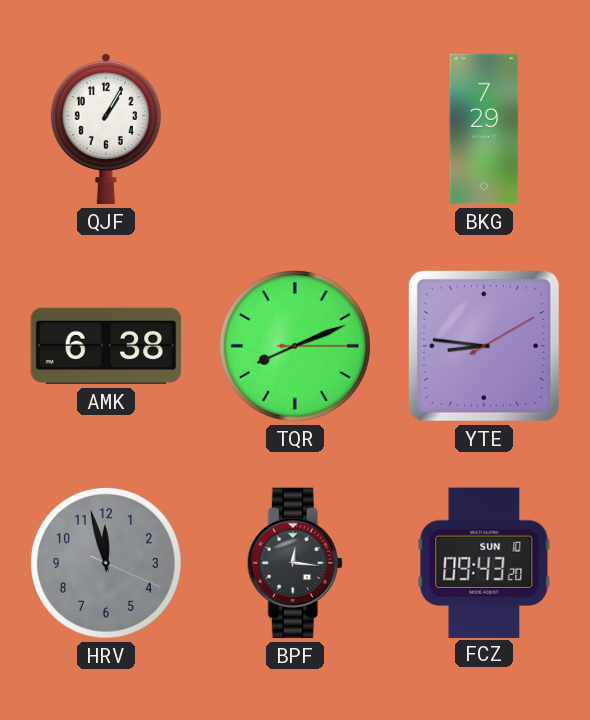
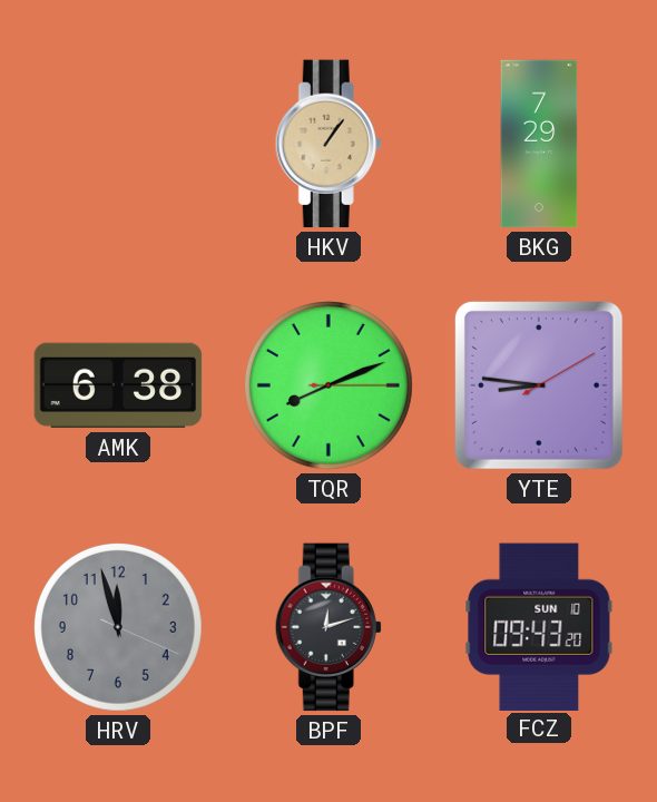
QJF: 1:05 -> none (106, 129)
HKV: none -> 1:06 (329, 144)
BPF: 12:16 -> 12:12 (329, 627)
